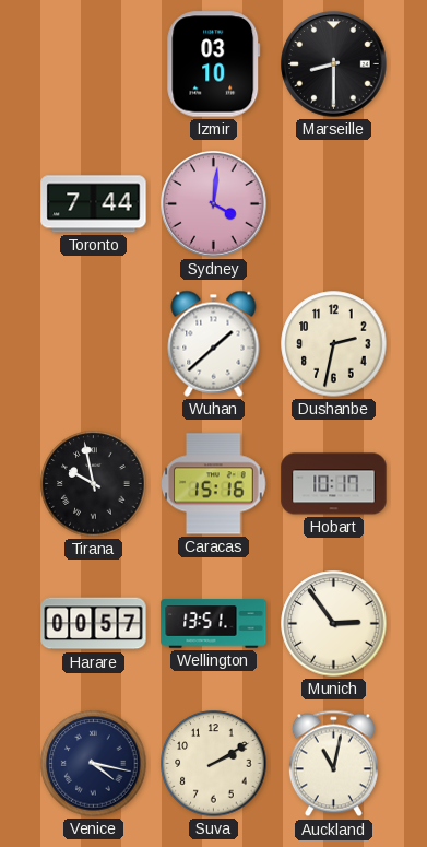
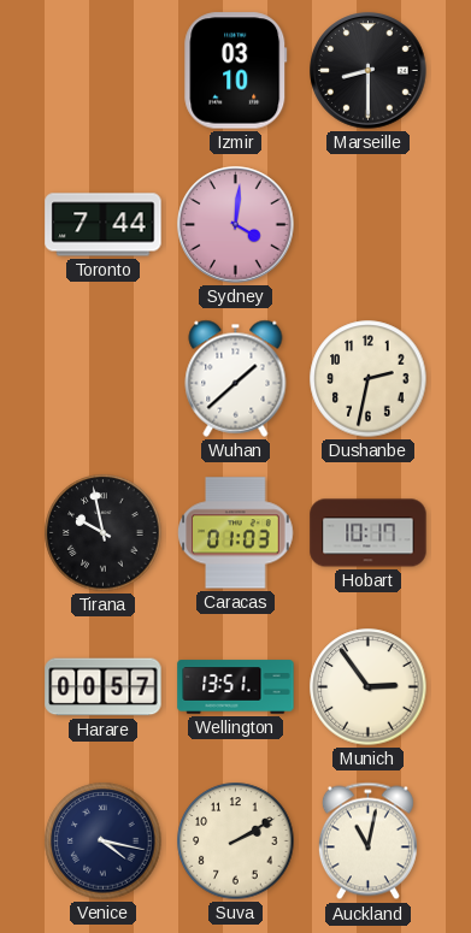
Caracas: 15:16 -> 01:03 (236, 533)
